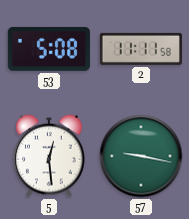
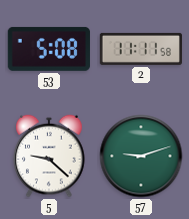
5: 12:29 -> 9:22 (49, 156)
57: 9:17 -> 9:12 (141, 156)
